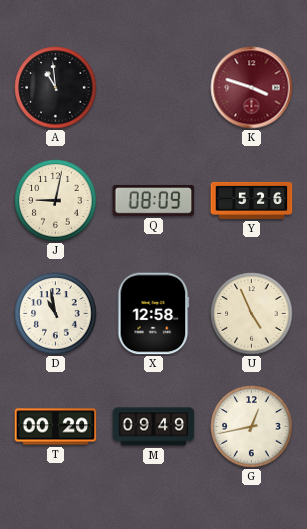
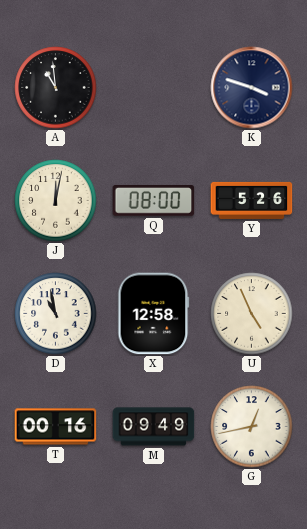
K dial: burgundy -> navy (252, 88)
J: 9:02 -> 12:02 (56, 201)
Q: 08:09 -> 08:00 (154, 201)
T: 00:20 -> 00:16 (56, 427)
